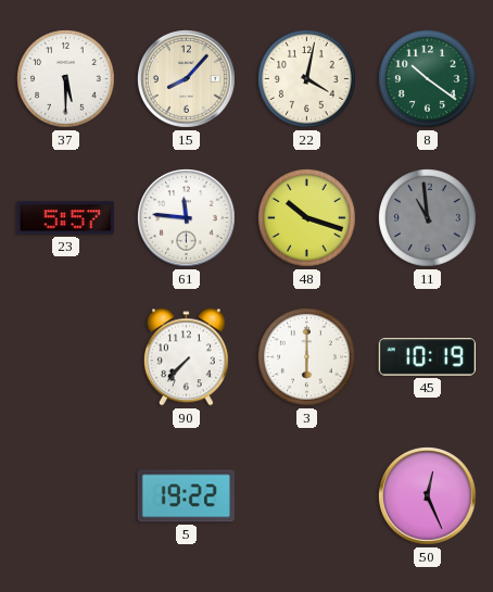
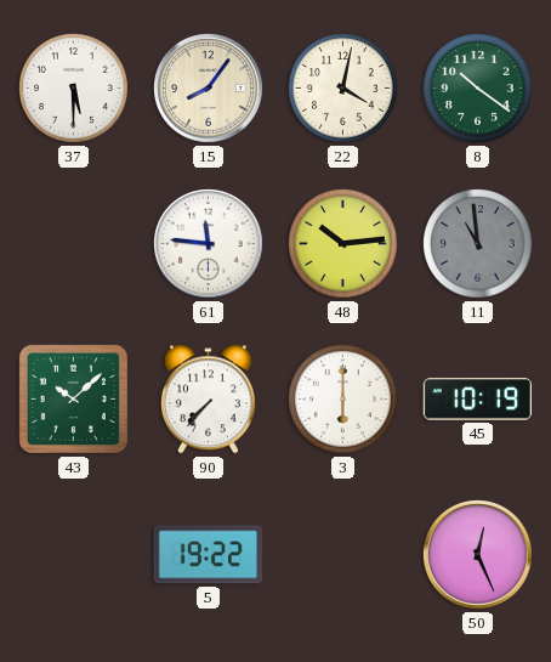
15: 8:07 -> 8:06 (209, 89)
23: 5:57 -> none (65, 218)
48: 10:18 -> 10:14 (343, 244)
43: none -> 10:08 (73, 398)
